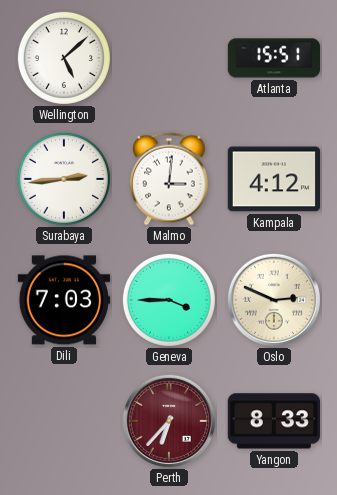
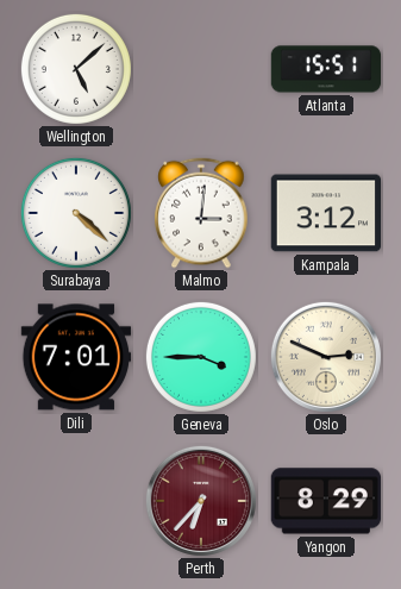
Surabaya: 2:44 -> 4:22 (76, 213)
Kampala: 4:12 -> 3:12 (325, 213)
Dili: 7:03 -> 7:01 (76, 357)
Yangon: 8:33 -> 8:29 (325, 501)
